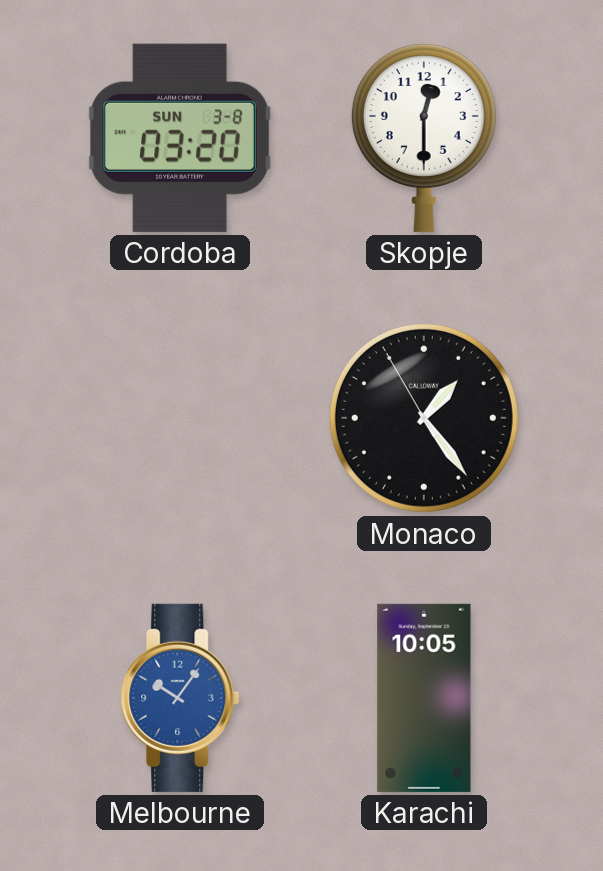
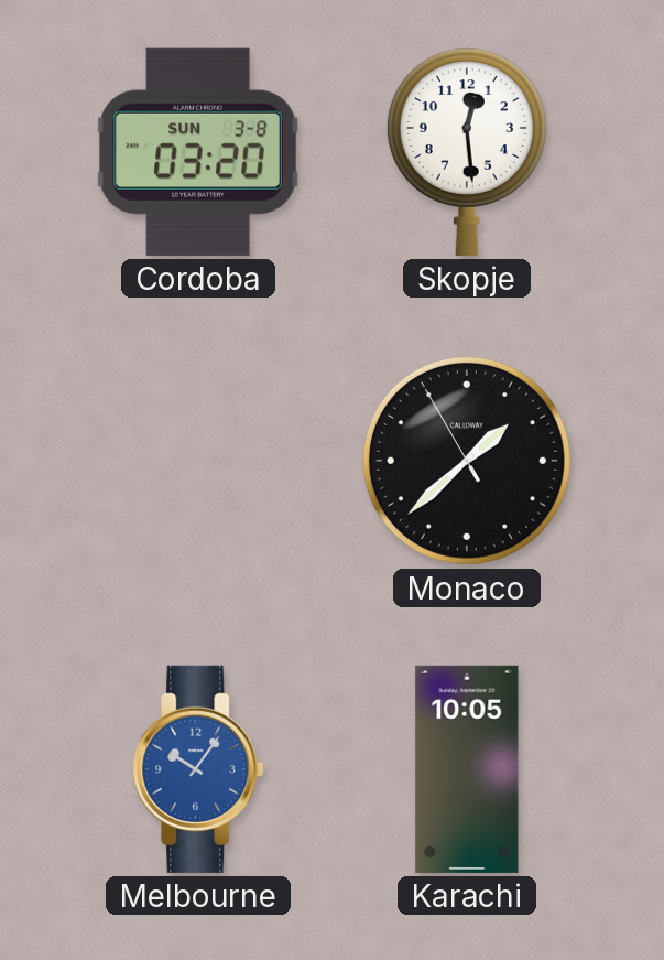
Skopje: 12:30 -> 12:29 (467, 152)
Monaco: 1:23 -> 1:37 (467, 461)
